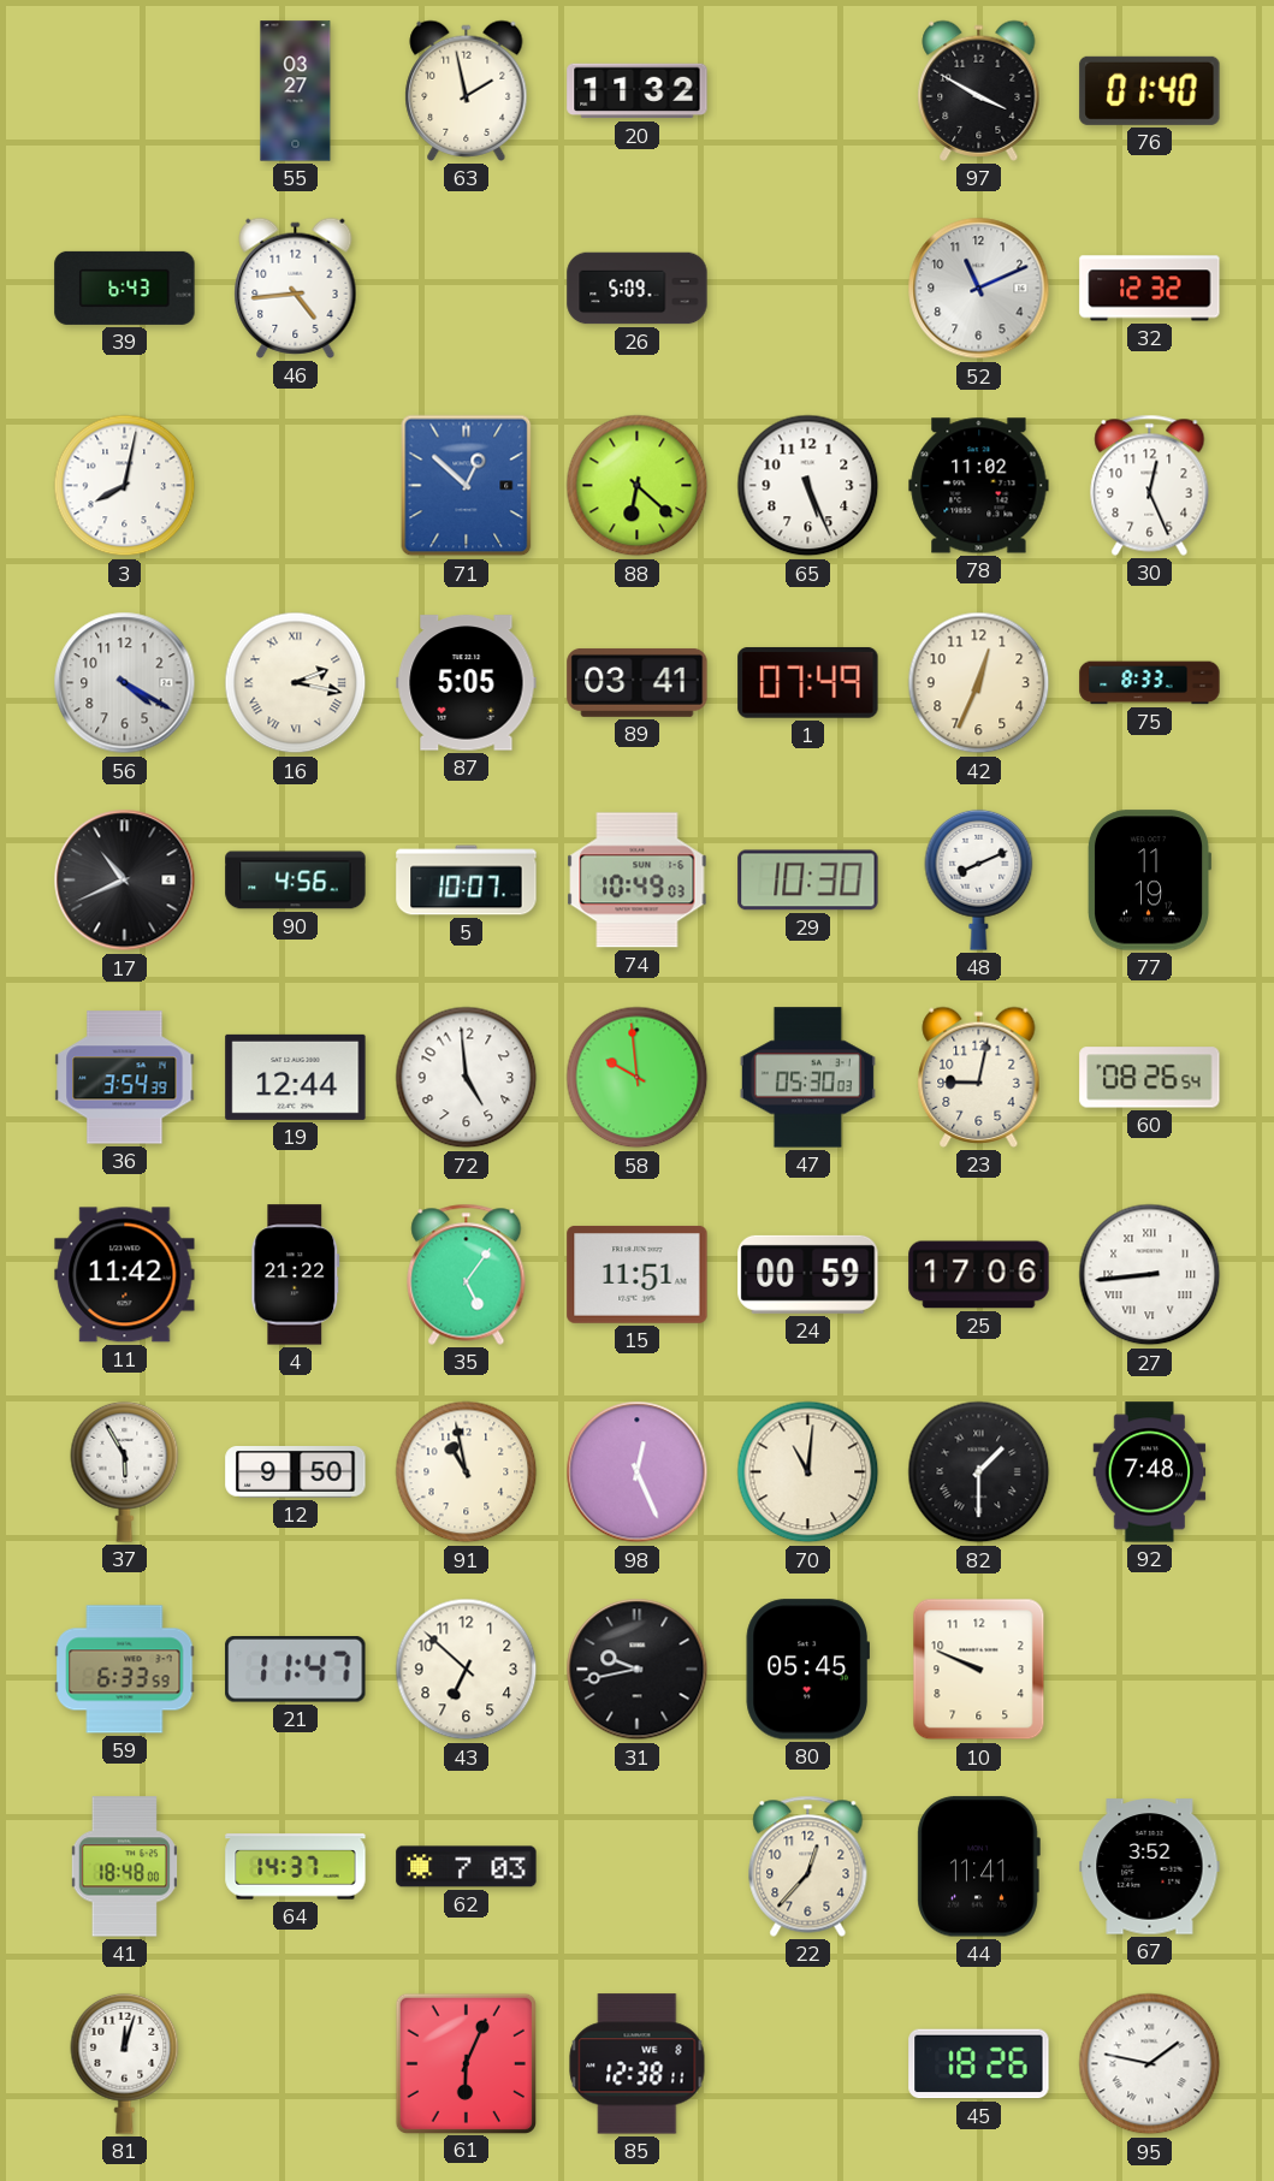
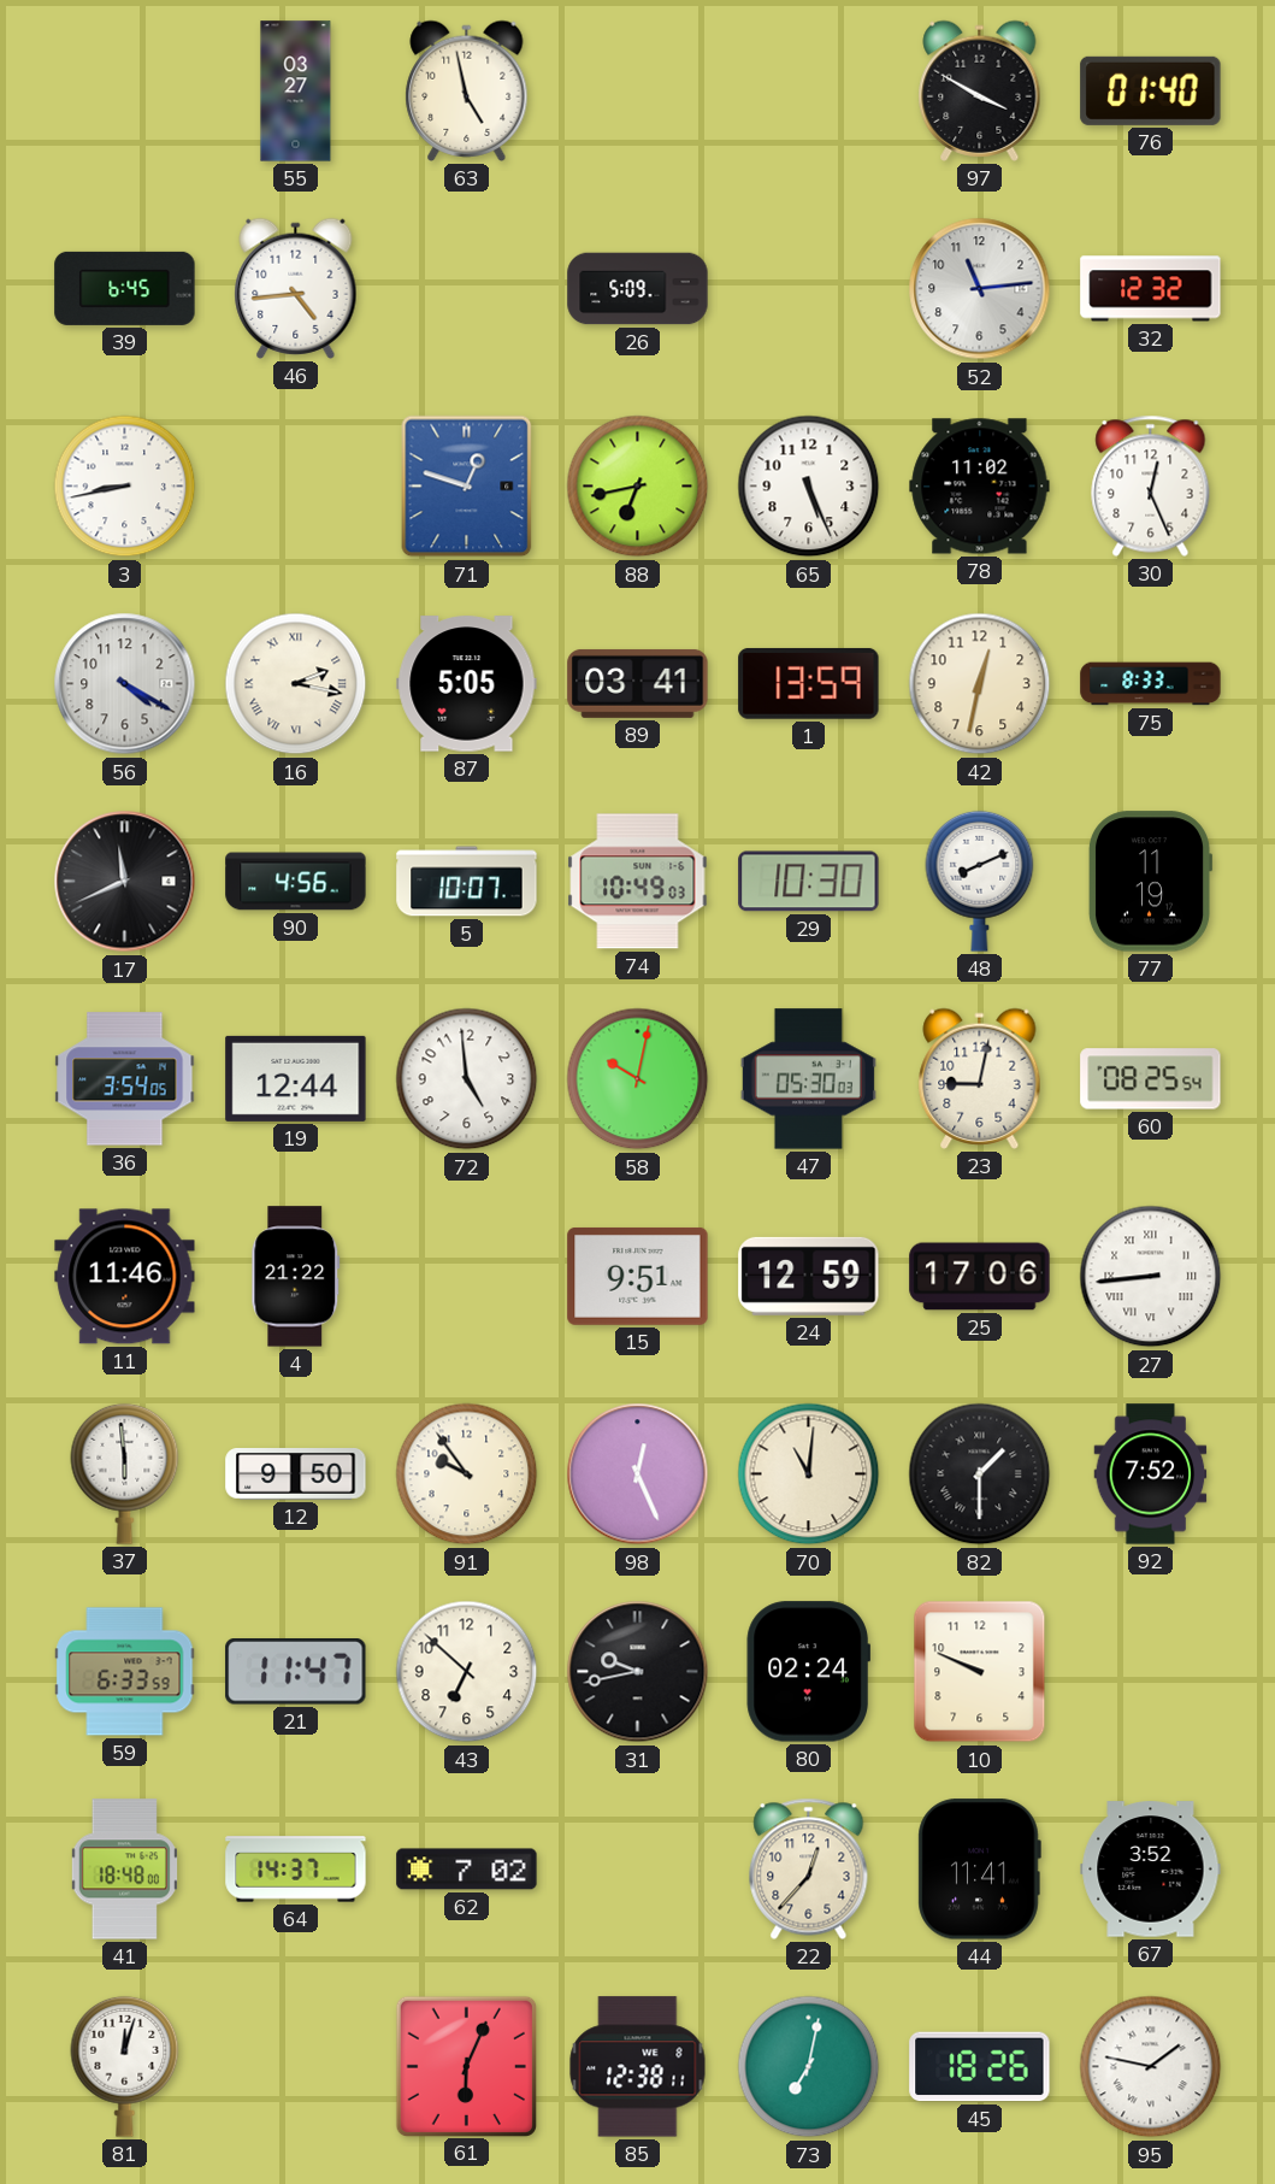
63: 1:58 -> 4:58 (467, 90)
20: 11:32 -> none (638, 91)
39: 6:43 -> 6:45 (125, 288)
52: 11:11 -> 11:14 (980, 289)
3: 8:02 -> 8:43 (125, 487)
71: 12:52 -> 12:48 (467, 487)
88: 6:22 -> 6:43 (638, 487)
1: 07:49 -> 13:59 (809, 683)
42: 12:34 -> 12:32 (980, 684)
17: 10:41 -> 11:41 (125, 882)
36: 3:54:39 -> 3:54:05 (125, 1079)
58: 9:59 -> 10:02 (638, 1079)
60: 08:26 -> 08:25 (1151, 1079)
11: 11:42 -> 11:46 (125, 1277)
35: 5:06 -> none (467, 1274)
15: 11:51 -> 9:51 (638, 1276)
24: 00:59 -> 12:59 (809, 1276)
37: 5:55 -> 5:59 (125, 1473)
91: 10:58 -> 9:54 (467, 1474)
92: 7:48 -> 7:52 (1151, 1474)
80: 05:45 -> 02:24 (808, 1672)
62: 7:03 -> 7:02 (467, 1870)
73: none -> 7:02 (809, 2067)
